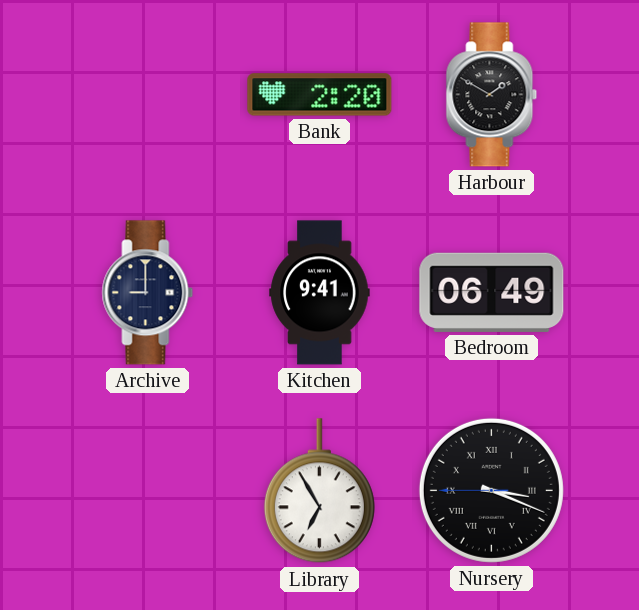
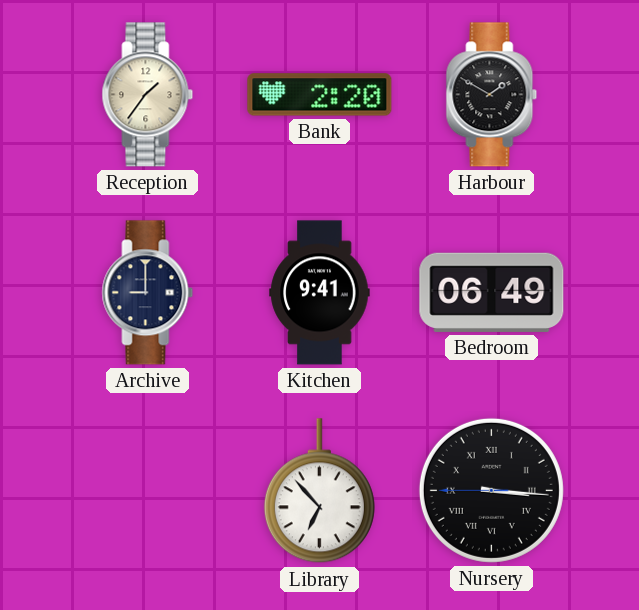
Reception: none -> 1:36 (148, 95)
Library: 6:55 -> 6:53 (319, 491)
Nursery: 3:18 -> 3:15 (491, 490)
